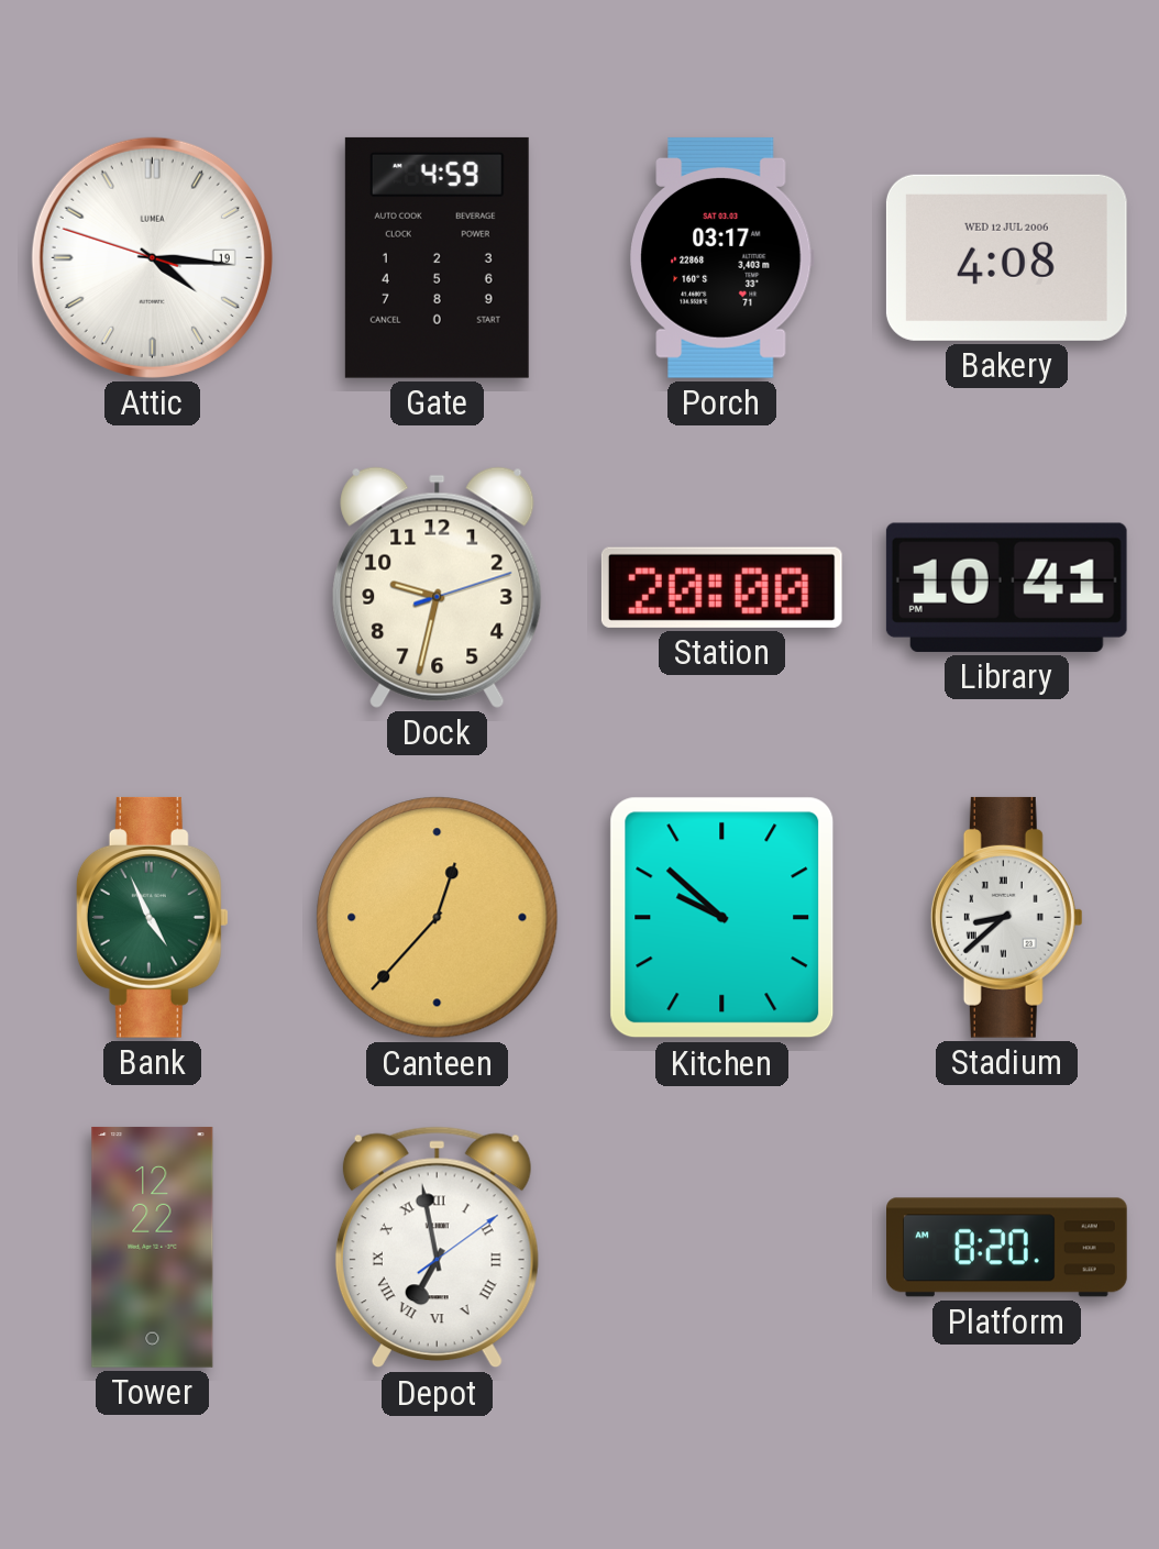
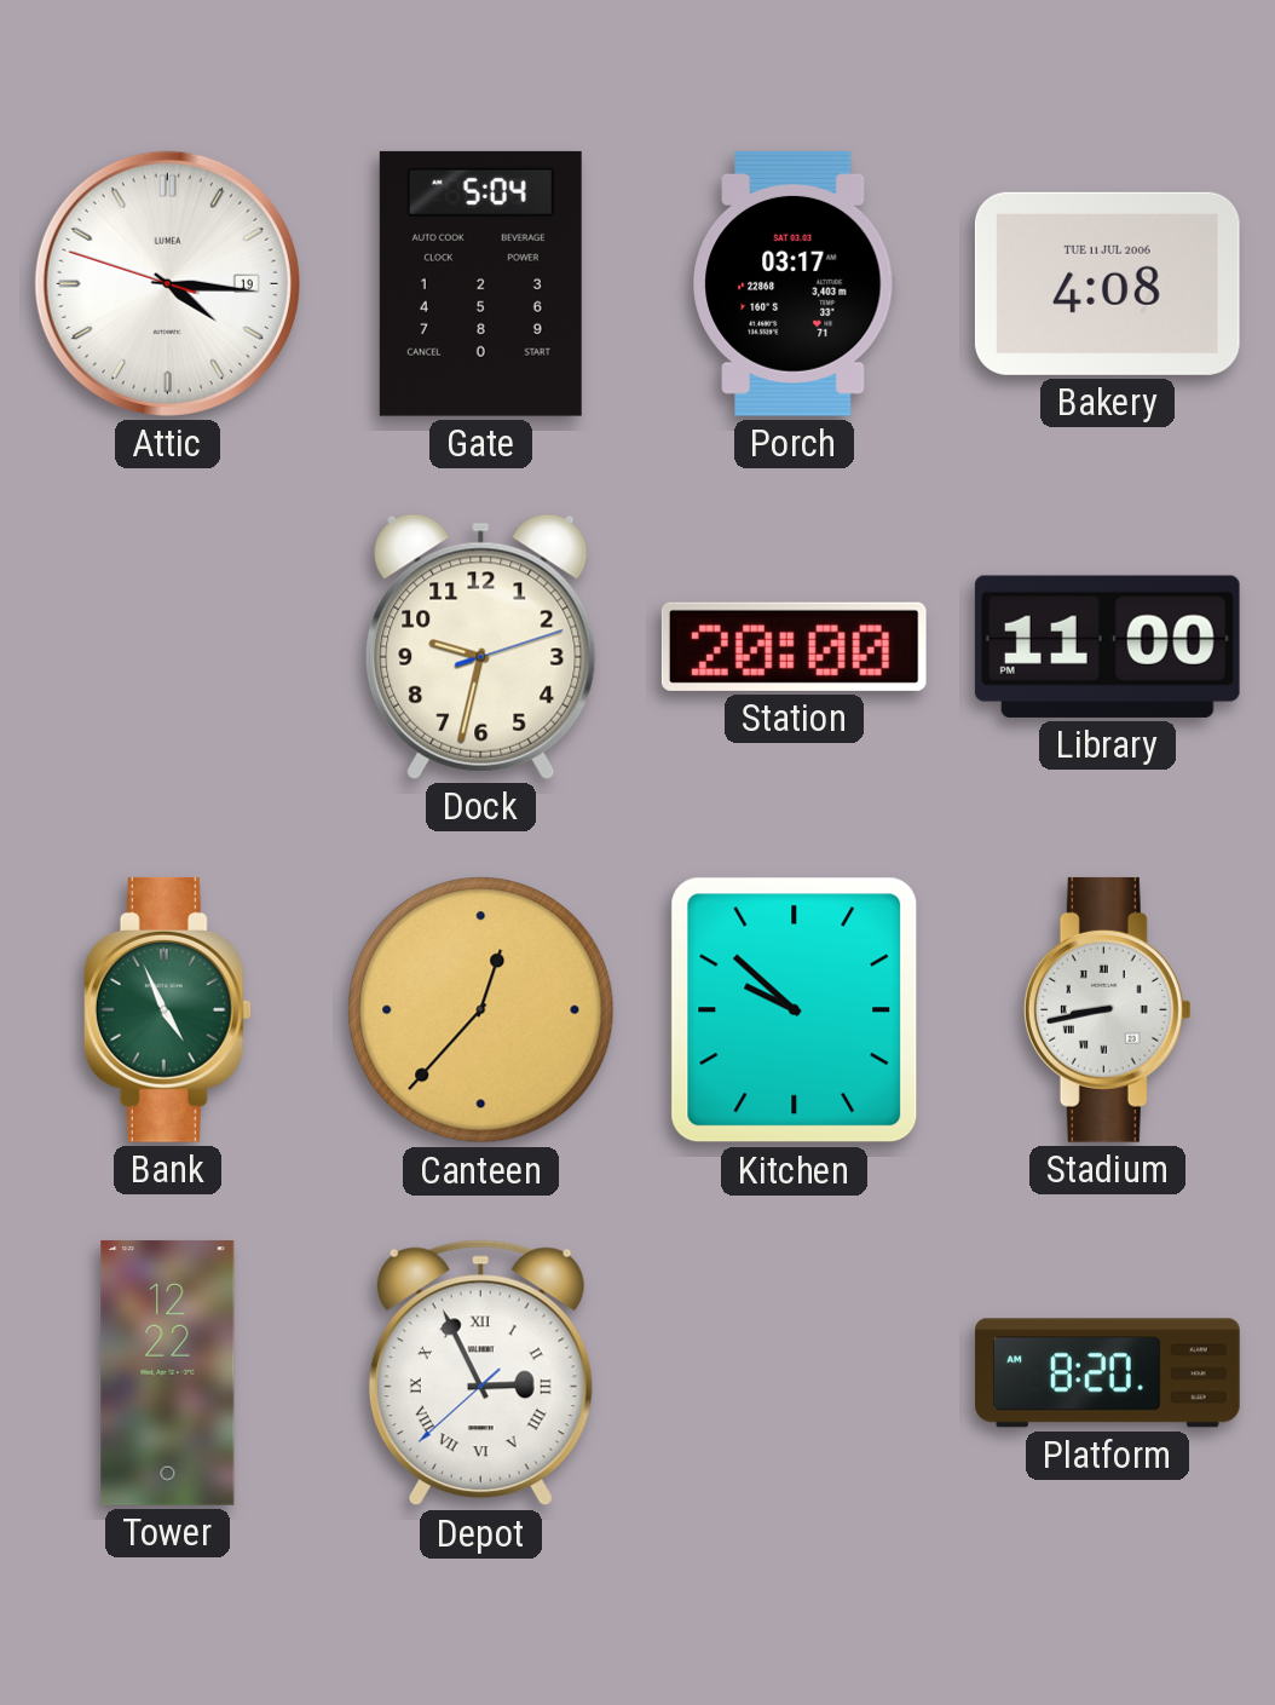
Gate: 4:59 -> 5:04 (480, 283)
Bakery date: WED 12 JUL 2006 -> TUE 11 JUL 2006 (1107, 283)
Library: 10:41 -> 11:00 (1107, 646)
Stadium: 8:38 -> 8:43 (1107, 1009)
Depot: 6:58 -> 2:55 (480, 1373)
